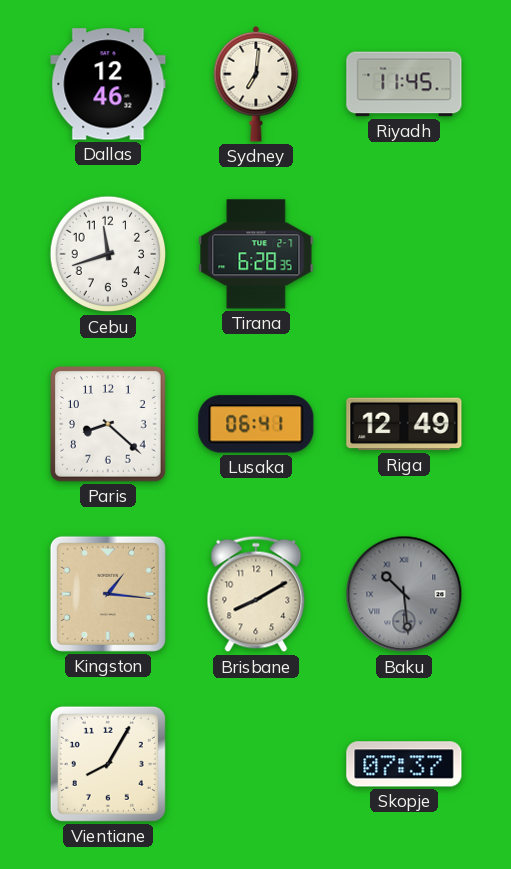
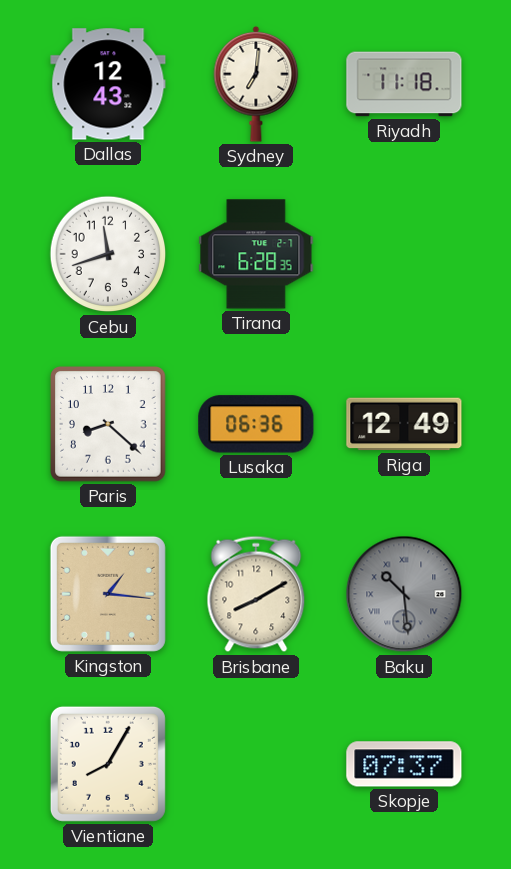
Dallas: 12:46 -> 12:43 (108, 84)
Riyadh: 11:45 -> 11:18 (404, 84)
Lusaka: 06:41 -> 06:36 (256, 424)
